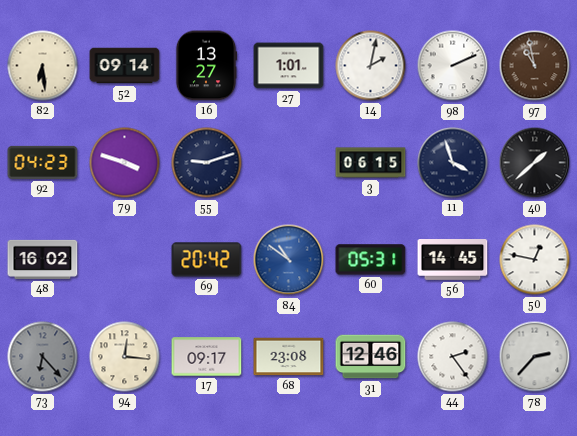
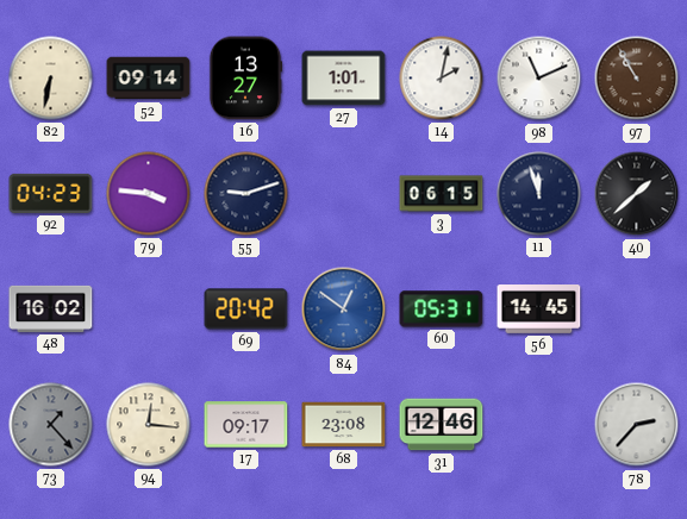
82: 6:29 -> 6:32 (51, 79)
98: 2:11 -> 11:11 (539, 79)
97: 10:58 -> 10:55 (637, 79)
79: 3:48 -> 3:46 (149, 194)
11: 3:57 -> 11:57 (539, 194)
84: 10:51 -> 12:51 (344, 309)
50: 12:47 -> none (535, 260)
73: 6:23 -> 1:23 (51, 425)
44: 2:24 -> none (453, 357)
